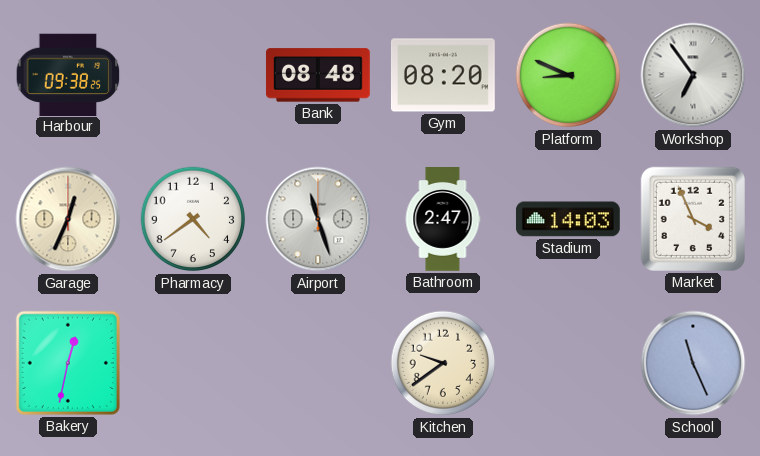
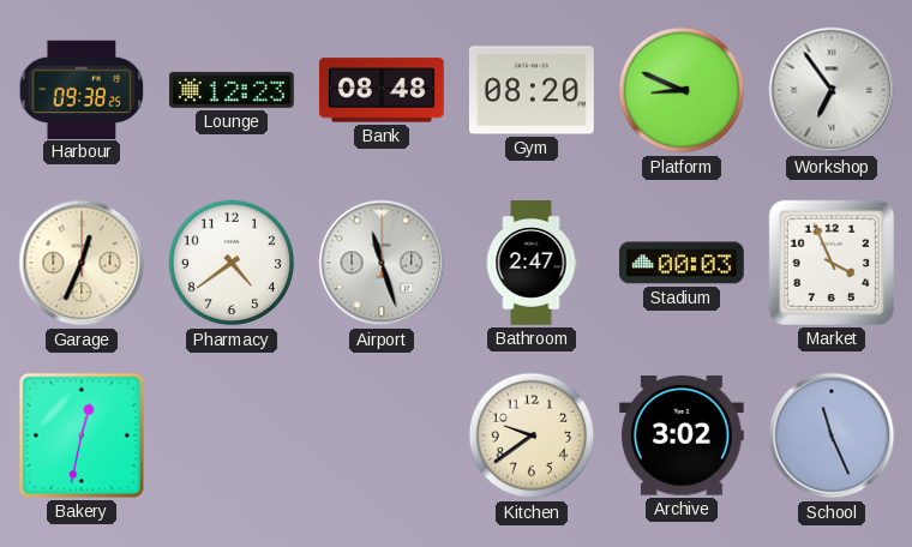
Lounge: none -> 12:23 (232, 90)
Stadium: 14:03 -> 00:03 (682, 263)
Archive: none -> 3:02 (682, 435)
